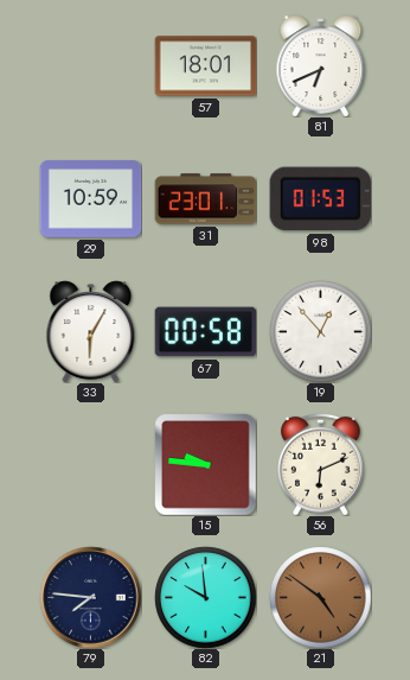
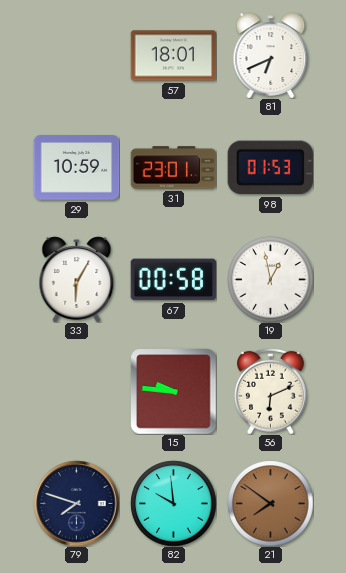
19: 12:53 -> 12:58 (270, 279)
79: 7:46 -> 7:48 (76, 503)
21: 4:51 -> 7:51 (270, 503)
